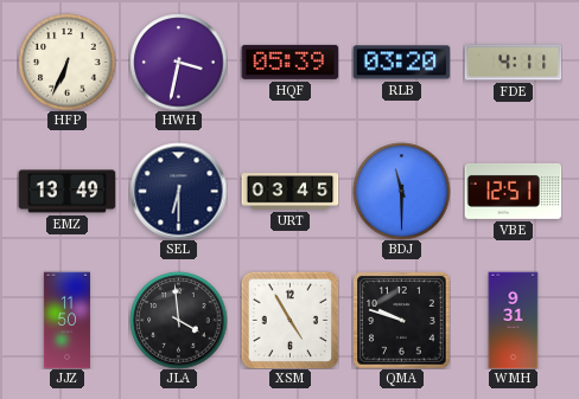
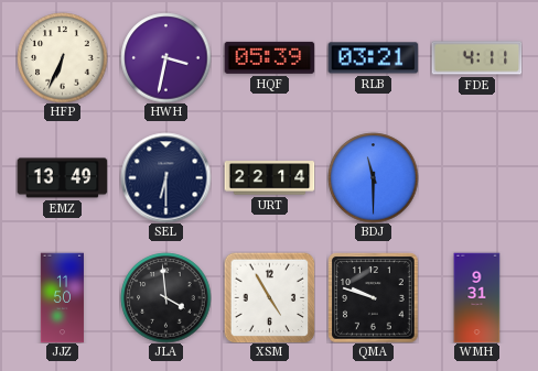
RLB: 03:20 -> 03:21 (373, 58)
URT: 03:45 -> 22:14 (269, 178)
VBE: 12:51 -> none (513, 191)
